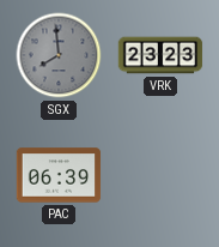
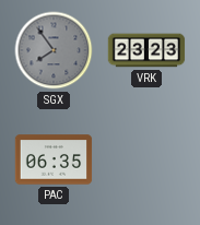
SGX: 7:59 -> 7:54 (54, 50)
PAC: 06:39 -> 06:35 (54, 159)
